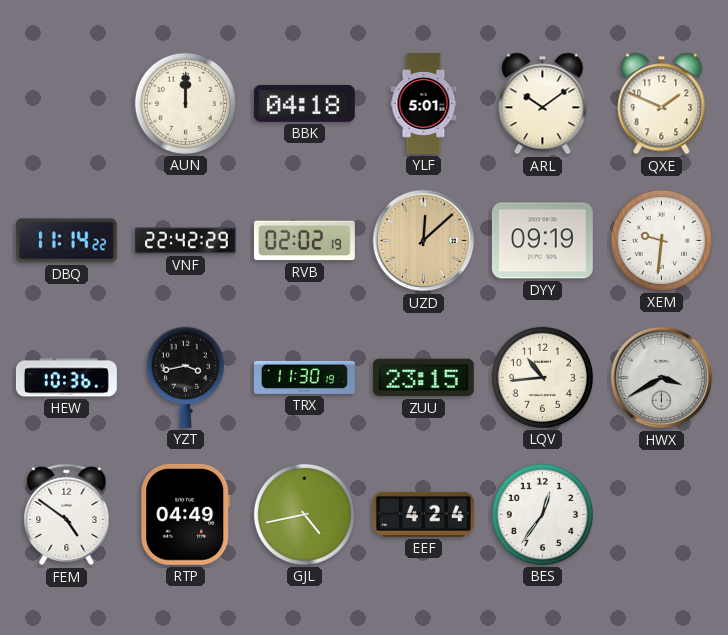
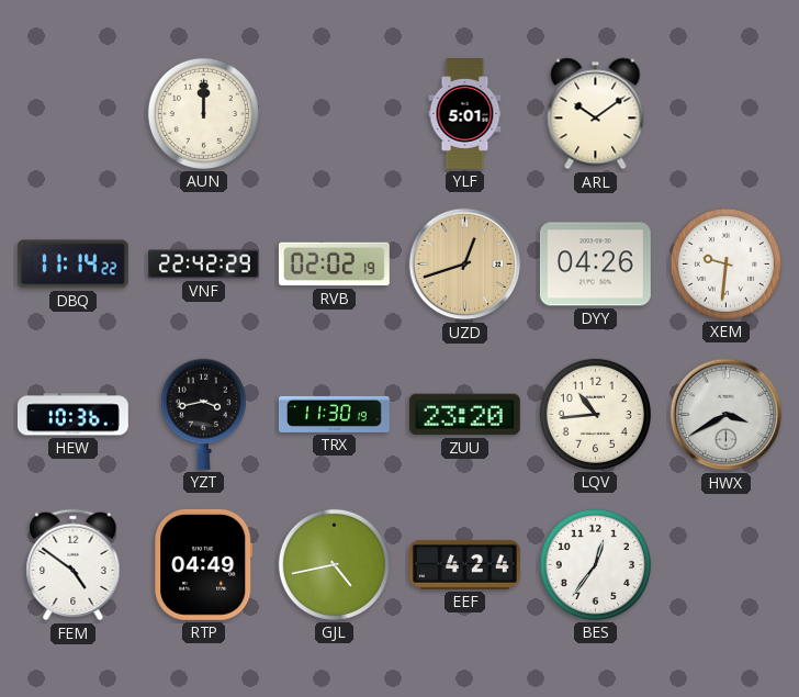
BBK: 04:18 -> none (304, 103)
QXE: 1:49 -> none (662, 104)
UZD: 12:08 -> 12:42 (465, 265)
DYY: 09:19 -> 04:26 (595, 265)
ZUU: 23:15 -> 23:20 (464, 415)
